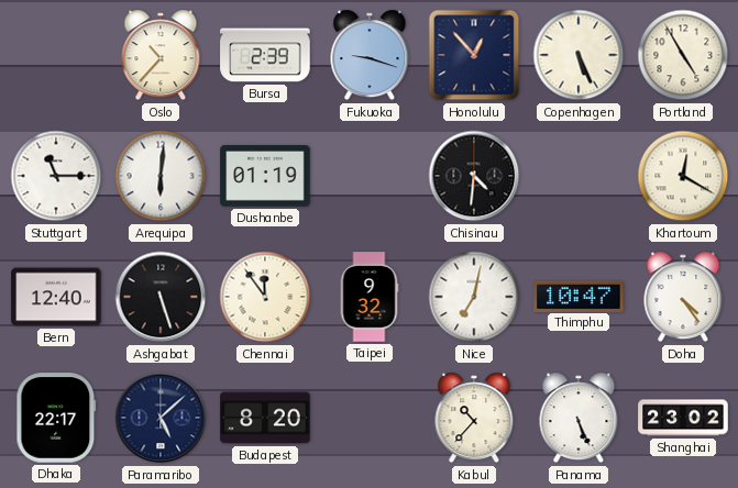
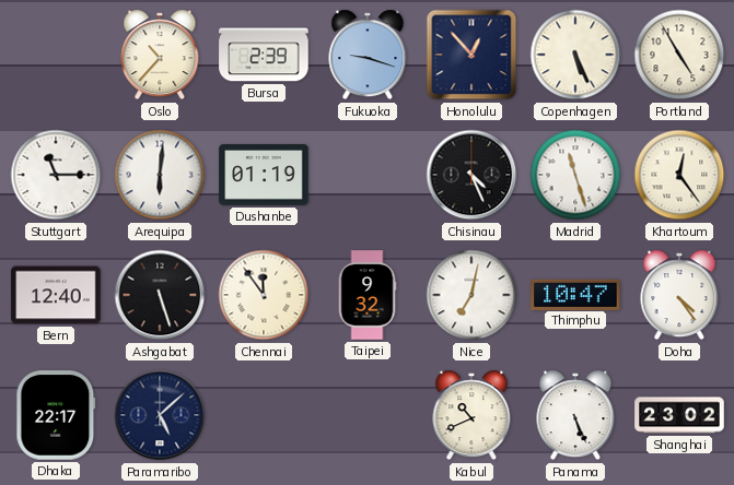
Chisinau: 4:31 -> 4:26 (471, 175)
Madrid: none -> 11:27 (575, 175)
Khartoum: 12:20 -> 12:24 (679, 175)
Budapest: 8:20 -> none (265, 418)
Kabul: 10:37 -> 10:41 (471, 415)
